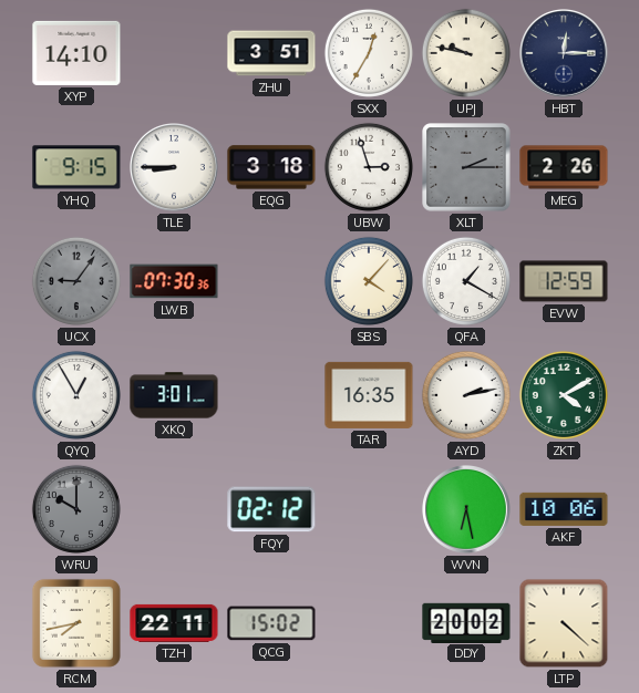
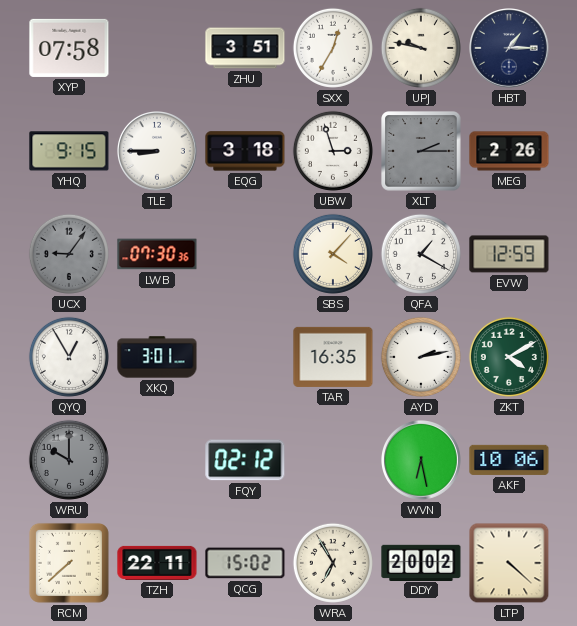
XYP: 14:10 -> 07:58 (69, 48)
HBT: 12:15 -> 1:15 (510, 49)
RCM: 7:43 -> 7:38 (69, 563)
WRA: none -> 6:55 (333, 563)
